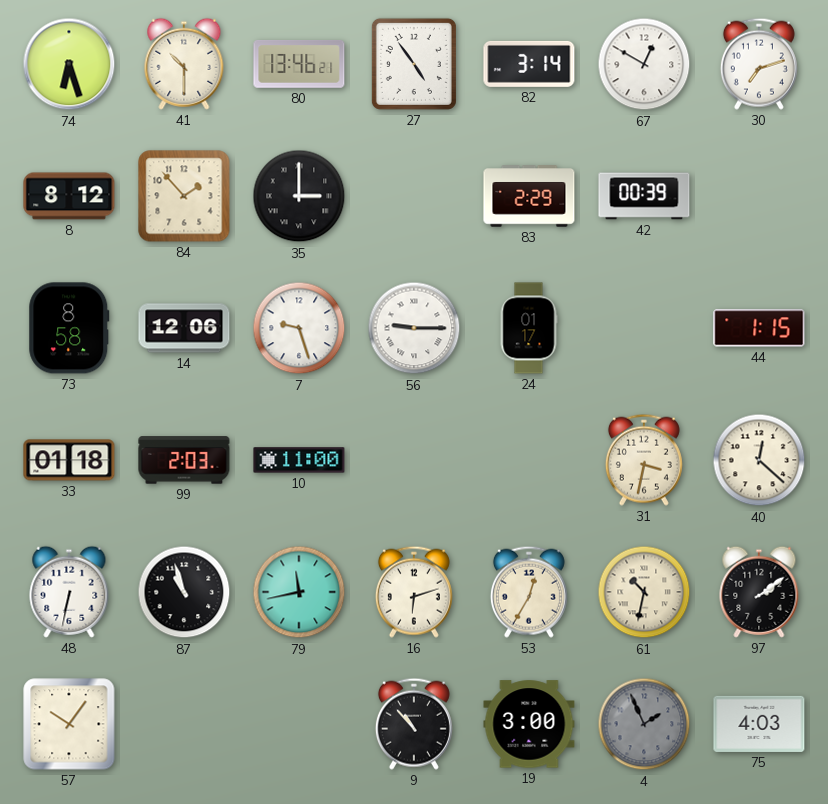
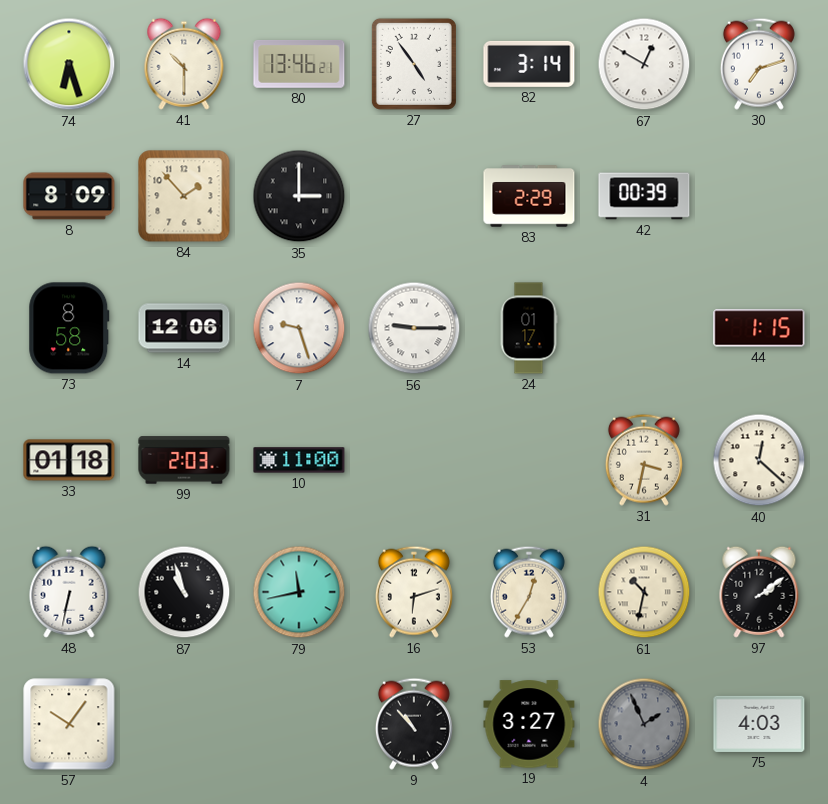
8: 8:12 -> 8:09 (69, 196)
19: 3:00 -> 3:27 (529, 724)
